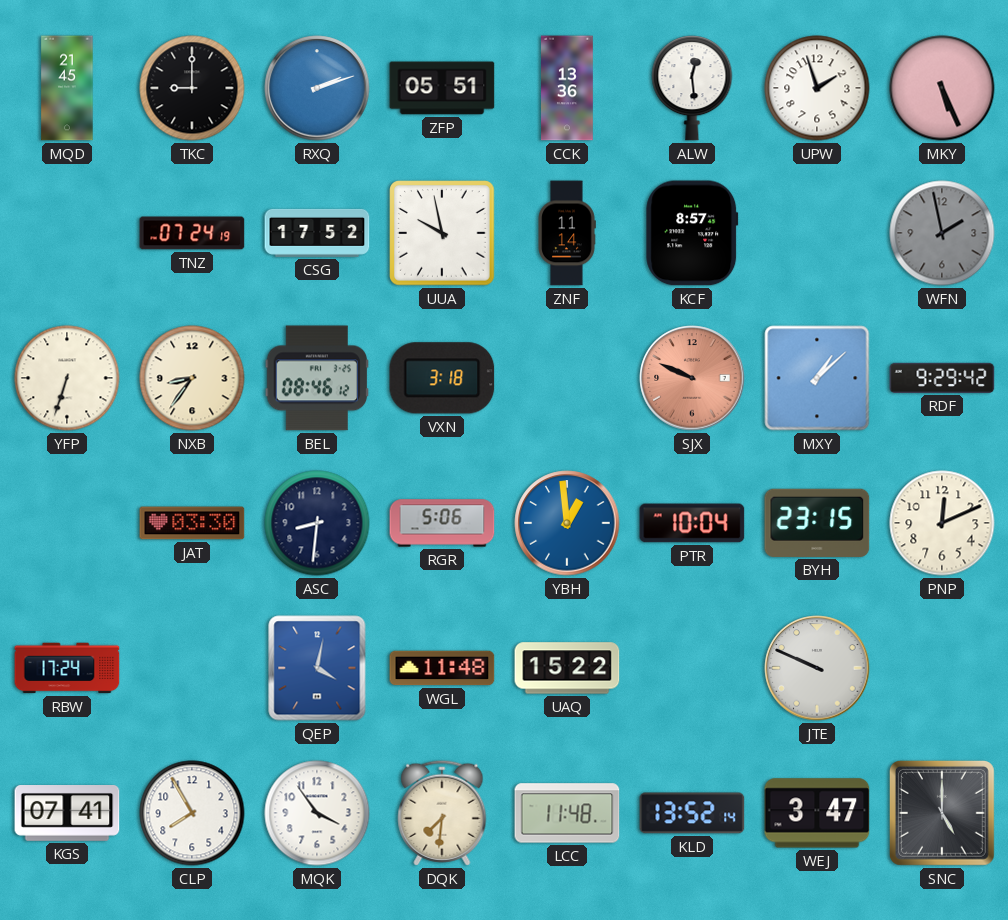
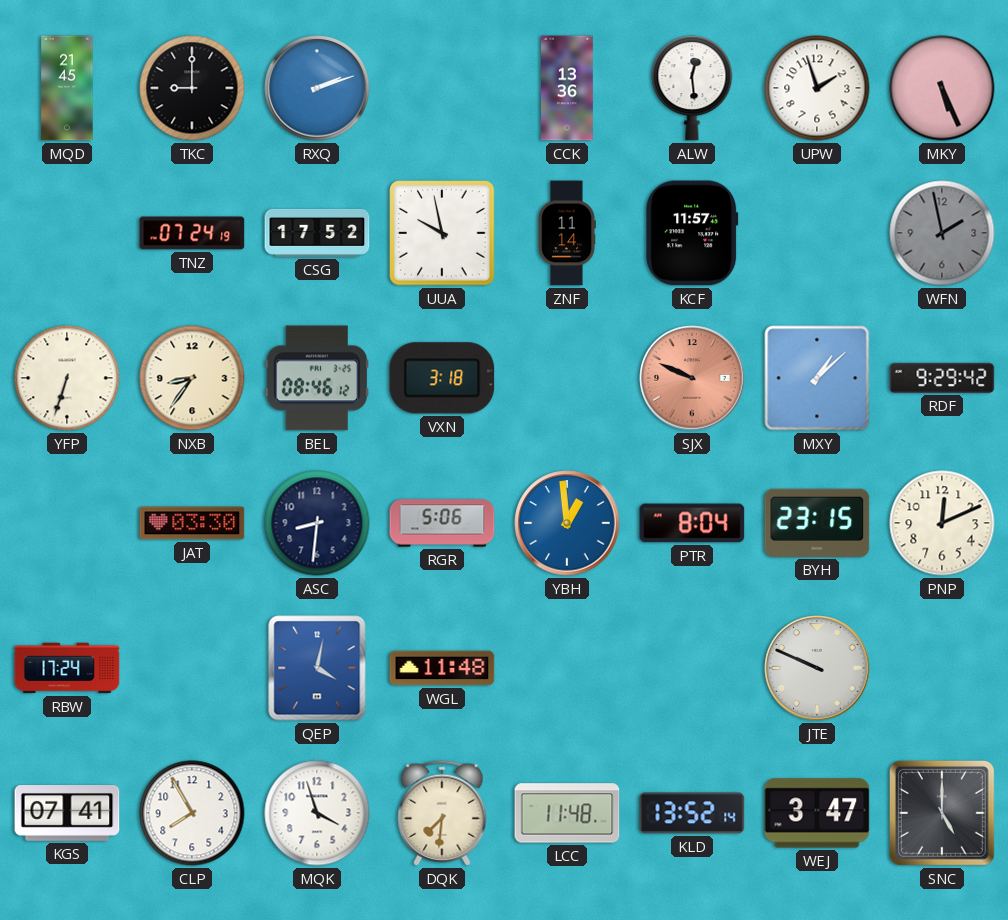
ZFP: 05:51 -> none (442, 88)
KCF: 8:57 -> 11:57 (692, 233)
PTR: 10:04 -> 8:04 (692, 523)
UAQ: 15:22 -> none (567, 668)
MQK: 3:54 -> 3:57 (317, 813)
